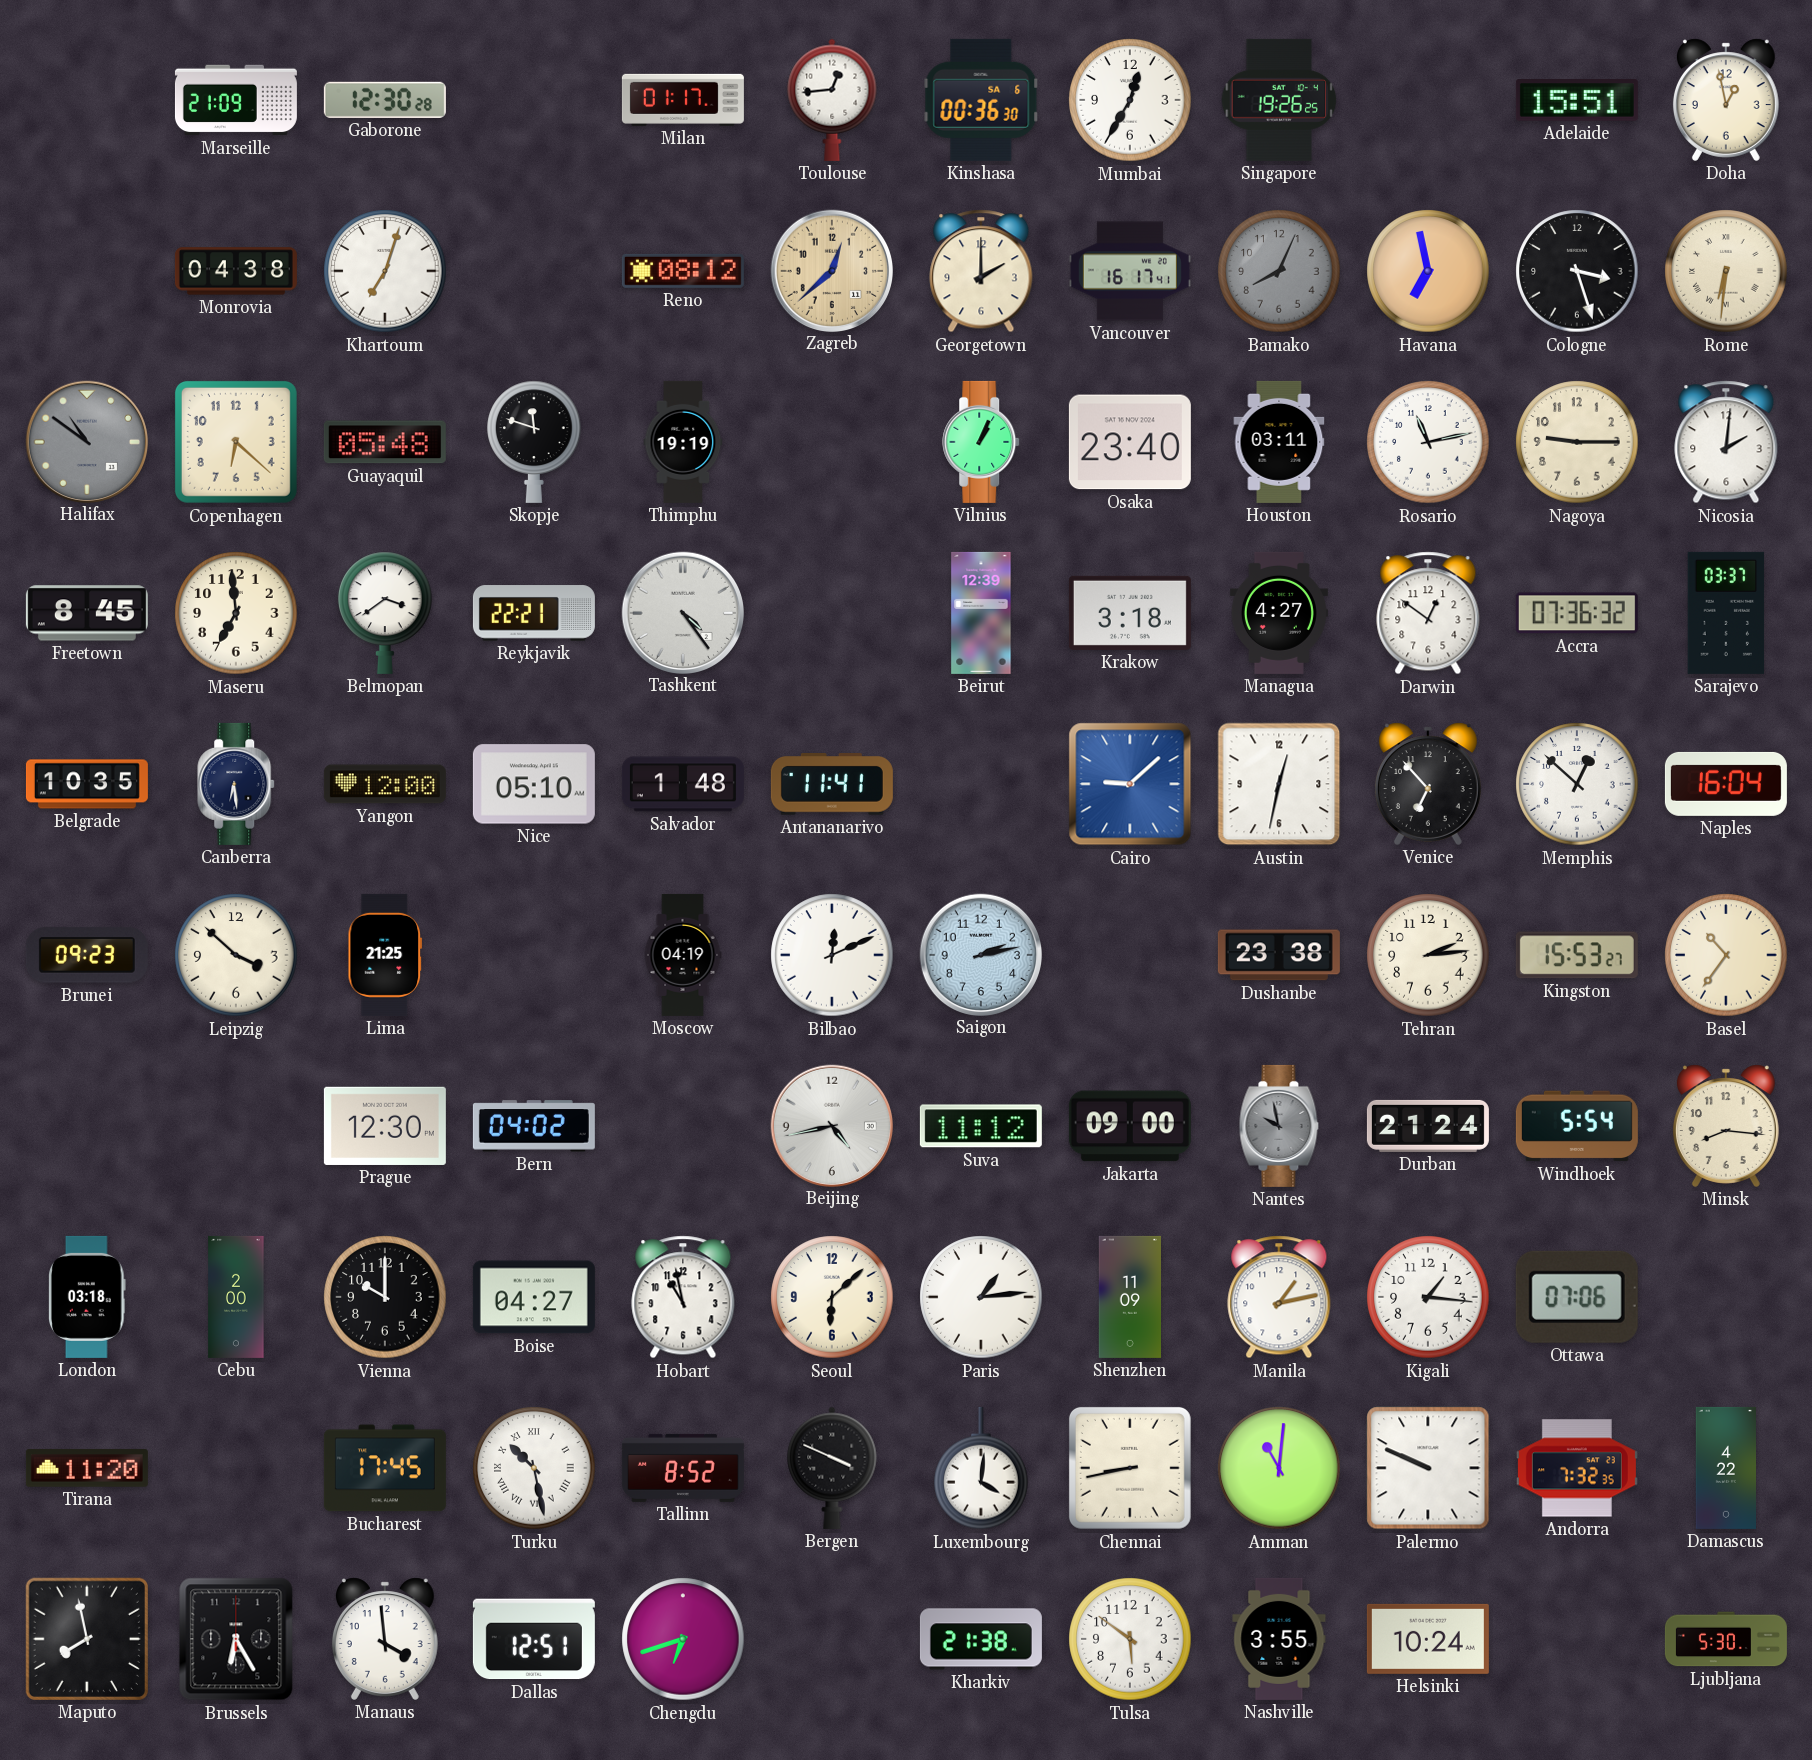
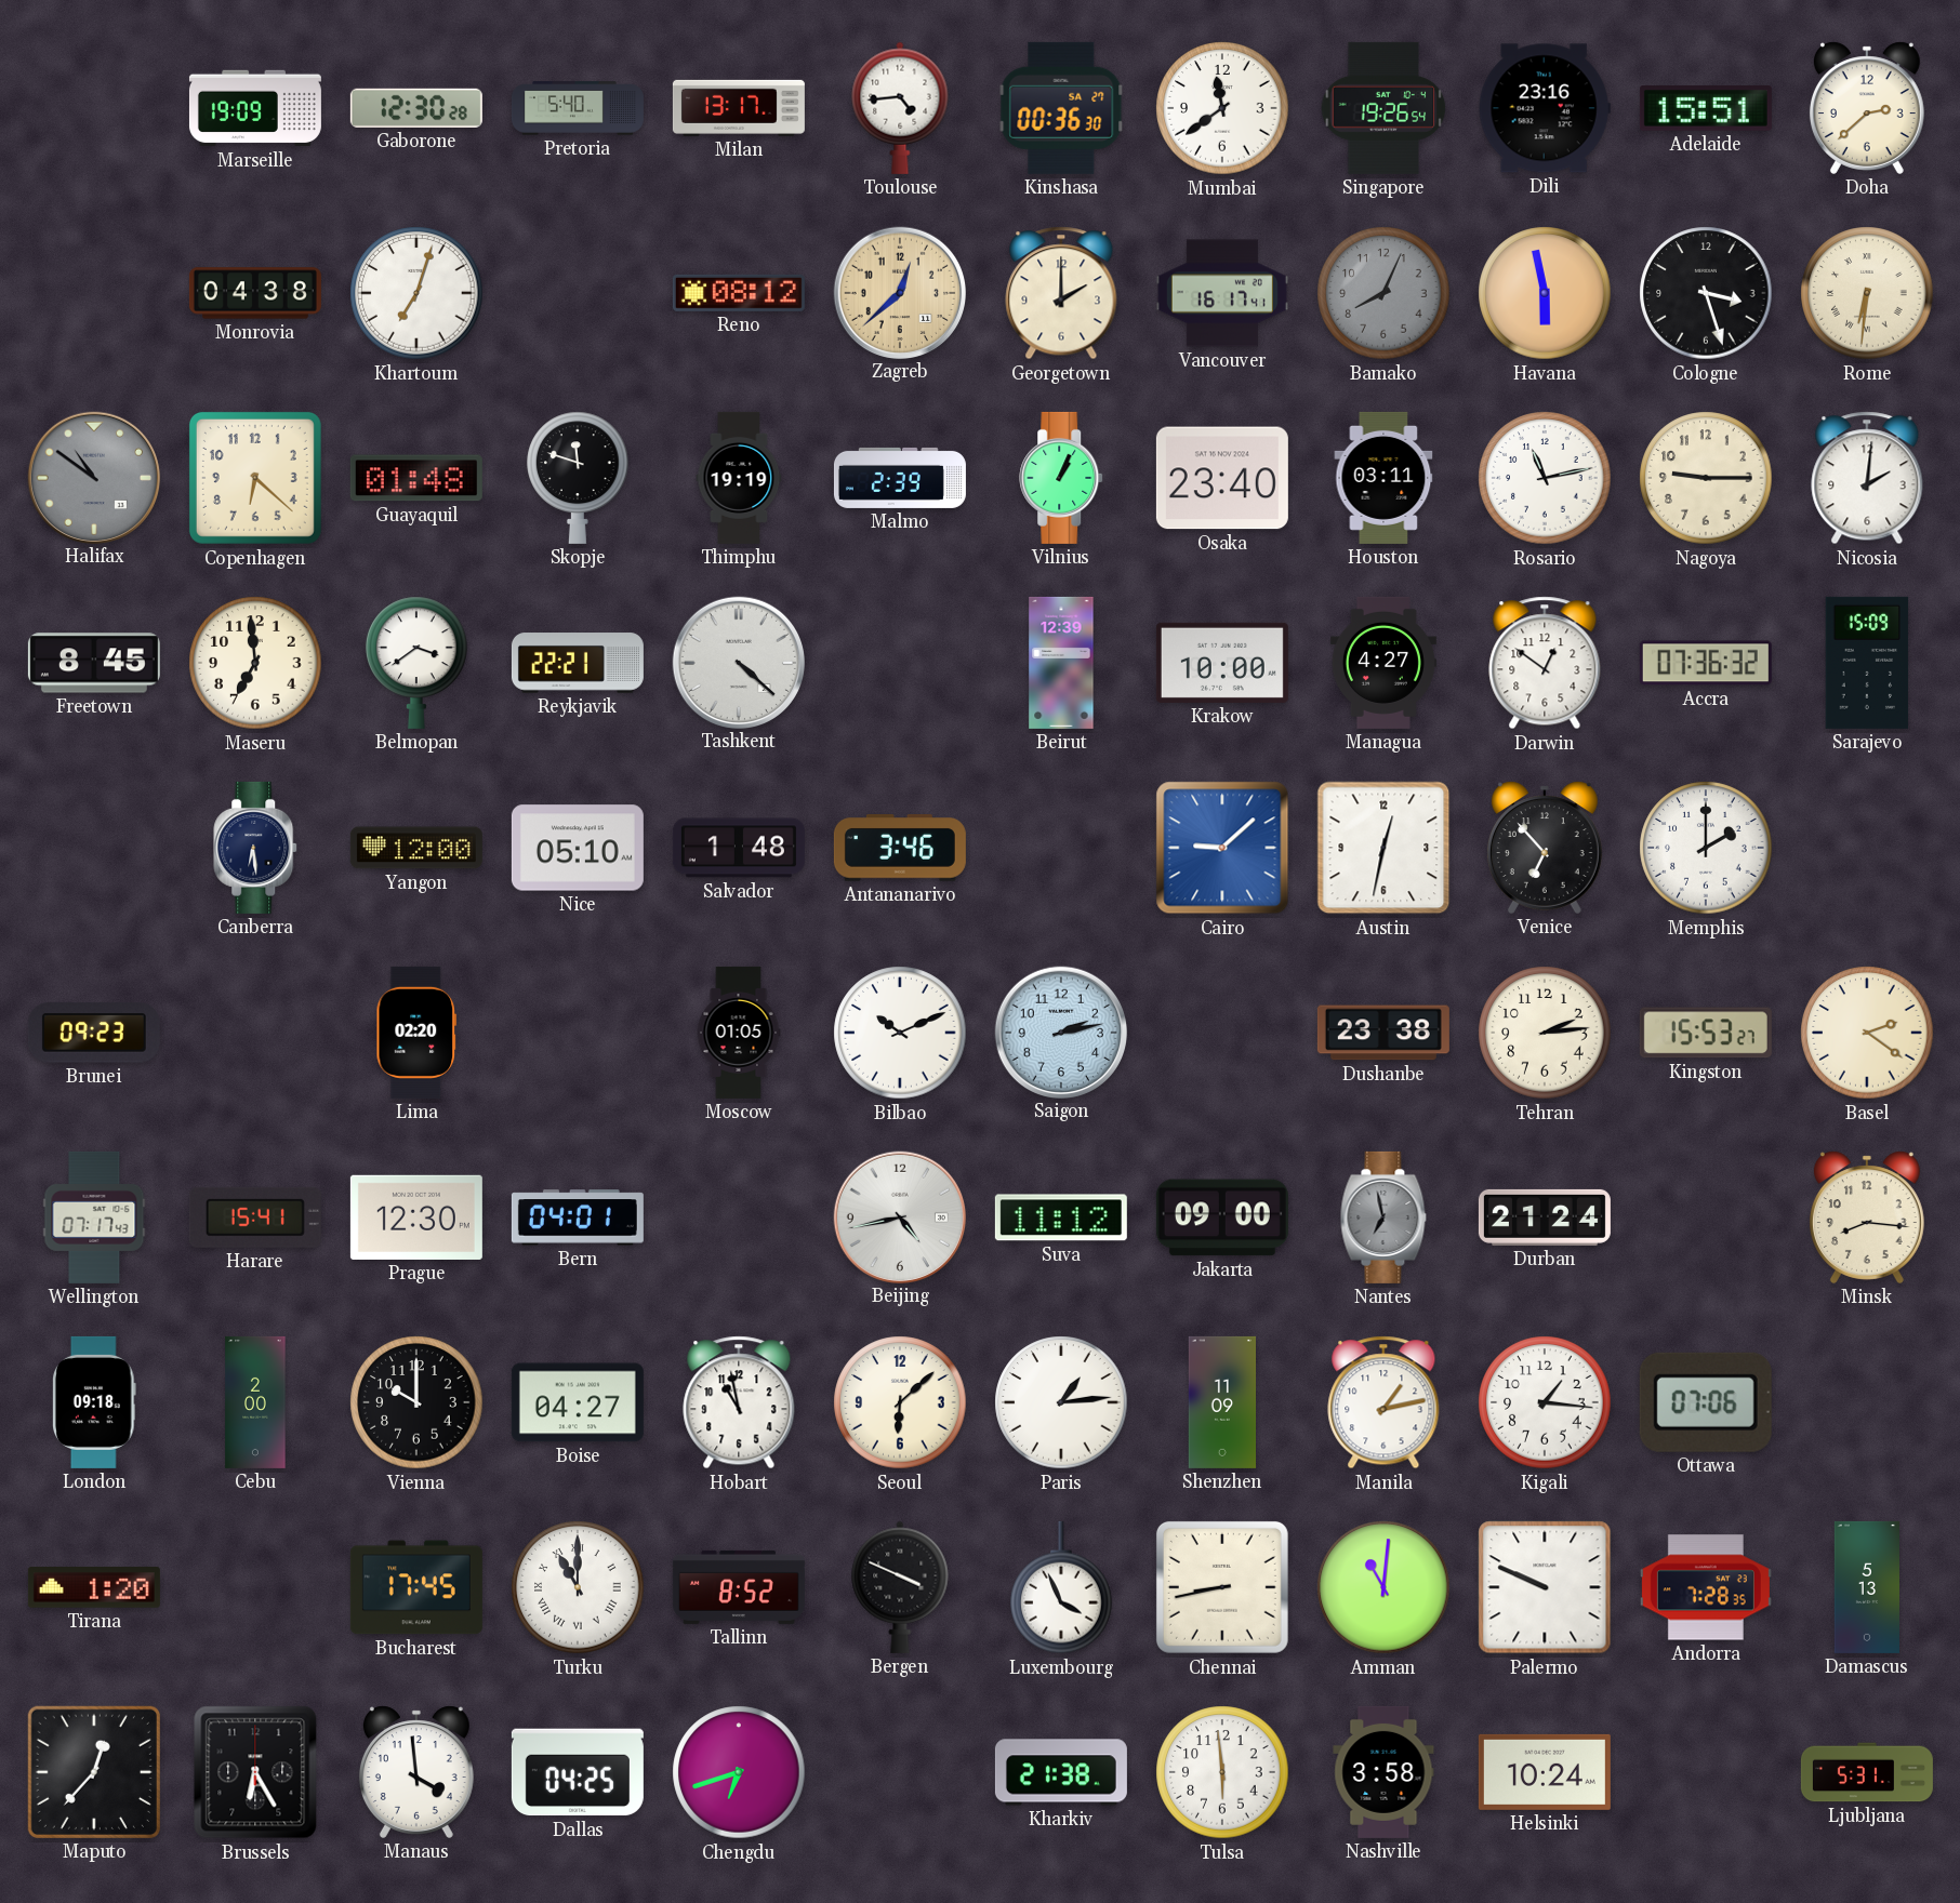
Marseille: 21:09 -> 19:09 (255, 108)
Pretoria: none -> 5:40 (578, 108)
Milan: 01:17 -> 13:17 (739, 108)
Toulouse: 12:44 -> 4:44 (900, 108)
Kinshasa date: SA 6 -> SA 27 (1061, 108)
Mumbai: 12:35 -> 11:39 (1222, 108)
Singapore: 19:26:25 -> 19:26:54 (1383, 108)
Dili: none -> 23:16 (1545, 108)
Doha: 12:58 -> 2:38 (1867, 108)
Havana: 6:58 -> 5:58 (1545, 293)
Guayaquil: 05:48 -> 01:48 (416, 478)
Malmo: none -> 2:39 (900, 478)
Tashkent: 4:24 -> 4:22 (738, 662)
Krakow: 3:18 -> 10:00 (1222, 663)
Sarajevo: 03:37 -> 15:09 (1867, 663)
Belgrade: 10:35 -> none (87, 784)
Antananarivo: 11:41 -> 3:46 (900, 849)
Memphis: 12:52 -> 2:00 (1706, 848)
Naples: 16:04 -> none (1726, 784)
Leipzig: 3:52 -> none (236, 955)
Lima: 21:25 -> 02:20 (416, 1033)
Moscow: 04:19 -> 01:05 (739, 1033)
Bilbao: 12:11 -> 10:11 (900, 1033)
Basel: 10:36 -> 2:21 (1867, 1033)
Wellington: none -> 07:17 (94, 1217)
Harare: none -> 15:41 (255, 1217)
Bern: 04:02 -> 04:01 (578, 1217)
Nantes: 9:58 -> 6:58 (1383, 1217)
Windhoek: 5:54 -> none (1577, 1126)
London: 03:18 -> 09:18 (94, 1402)
Tirana: 11:20 -> 1:20 (94, 1587)
Turku: 10:28 -> 11:00 (578, 1587)
Luxembourg: 4:01 -> 3:56 (1061, 1587)
Andorra: 7:32 -> 7:28 (1706, 1587)
Damascus: 4:22 -> 5:13 (1866, 1587)
Maputo: 7:58 -> 12:37 (94, 1772)
Dallas: 12:51 -> 04:25 (578, 1772)
Tulsa: 5:51 -> 5:59 (1222, 1772)
Nashville: 3:55 -> 3:58 (1383, 1772)
Ljubljana: 5:30 -> 5:31 (1867, 1772)
